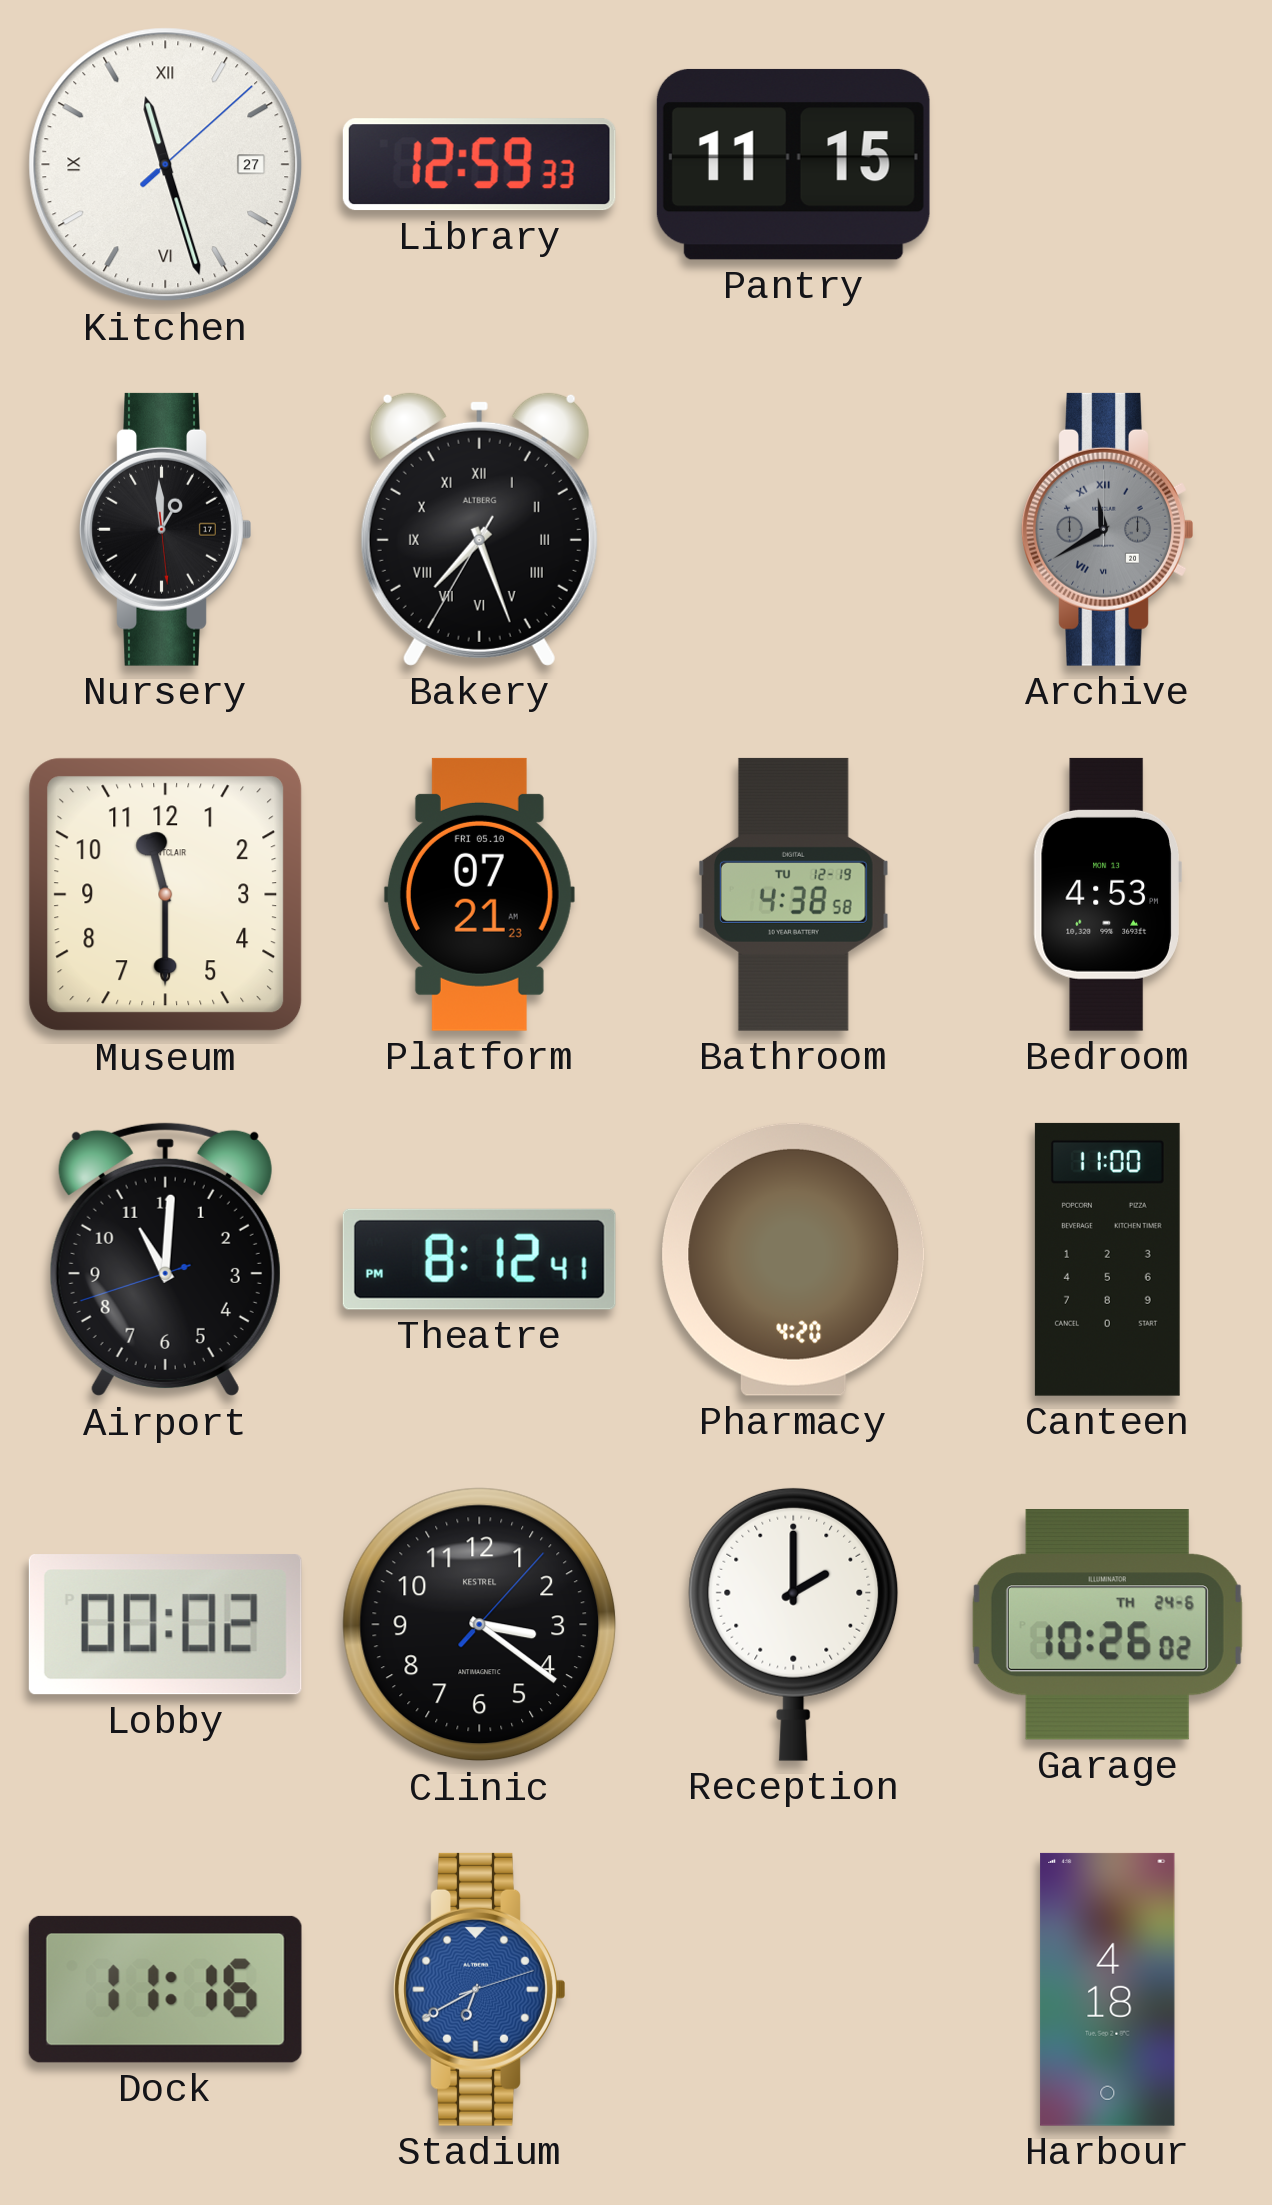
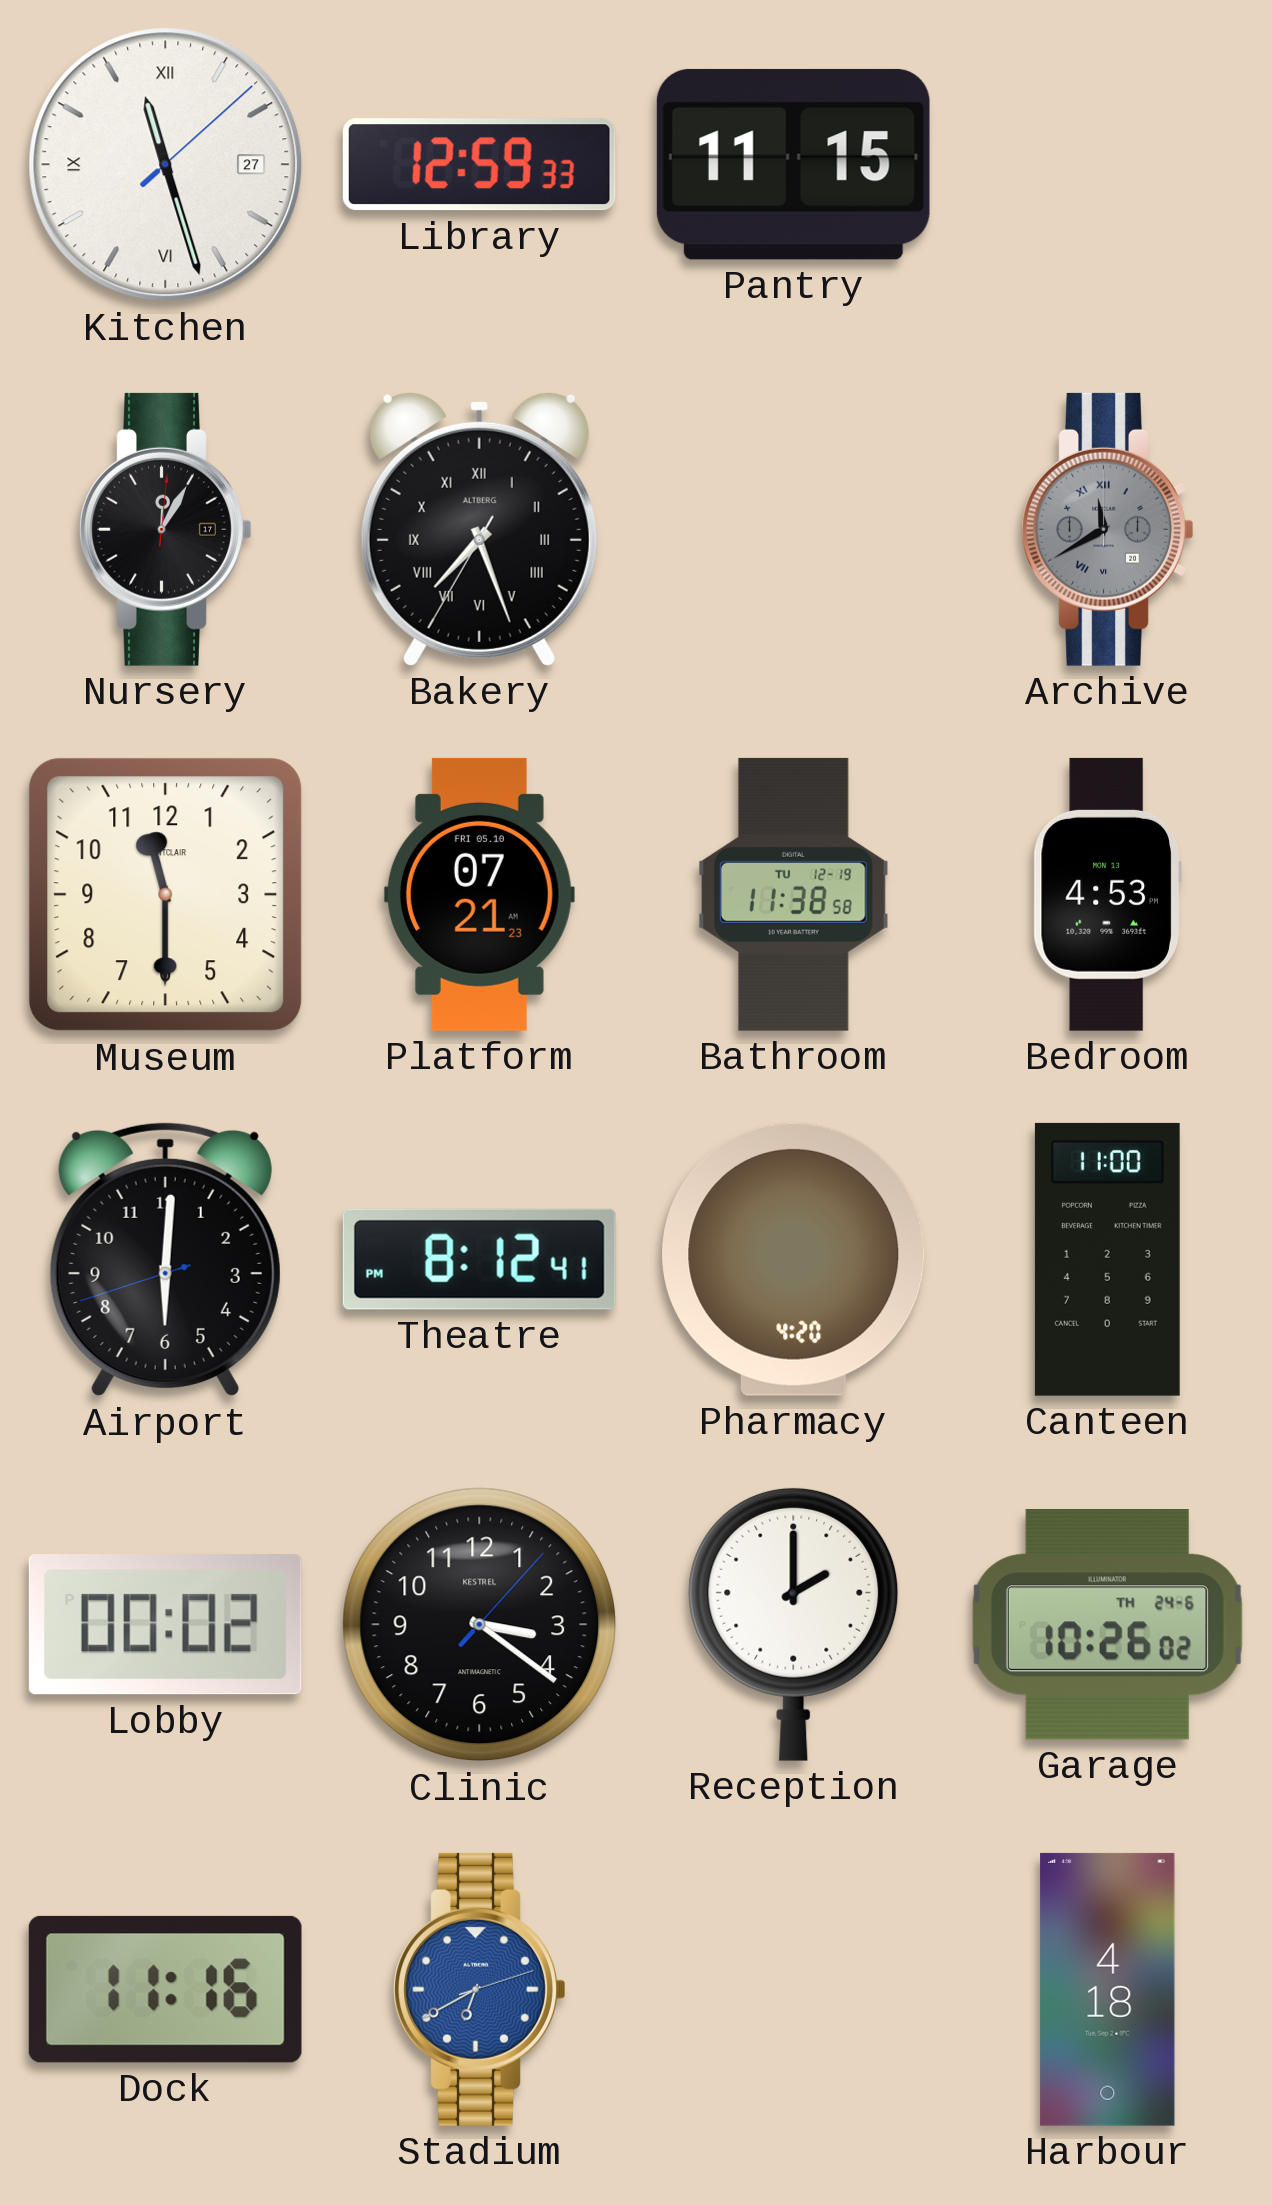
Nursery: 12:59 -> 12:05 (166, 529)
Bathroom: 4:38 -> 11:38 (794, 894)
Airport: 11:00 -> 6:00 (165, 1260)
